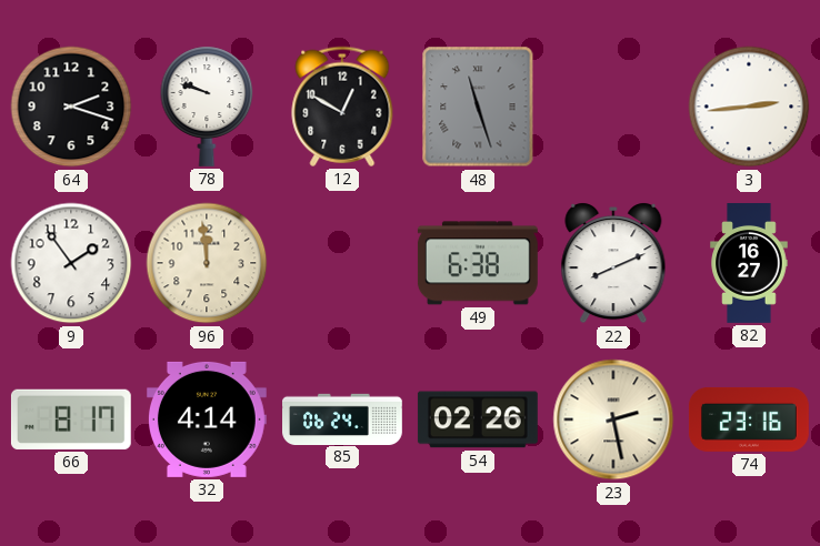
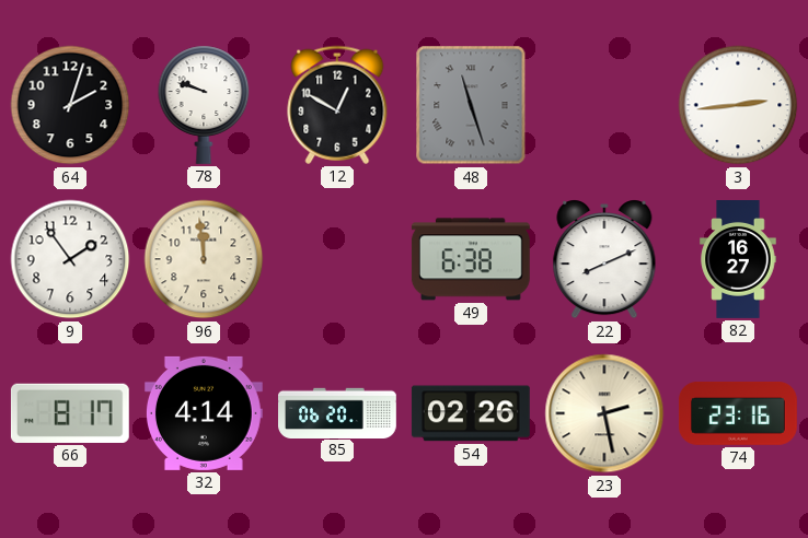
64: 2:18 -> 2:03 (70, 105)
85: 06:24 -> 06:20 (338, 412)
